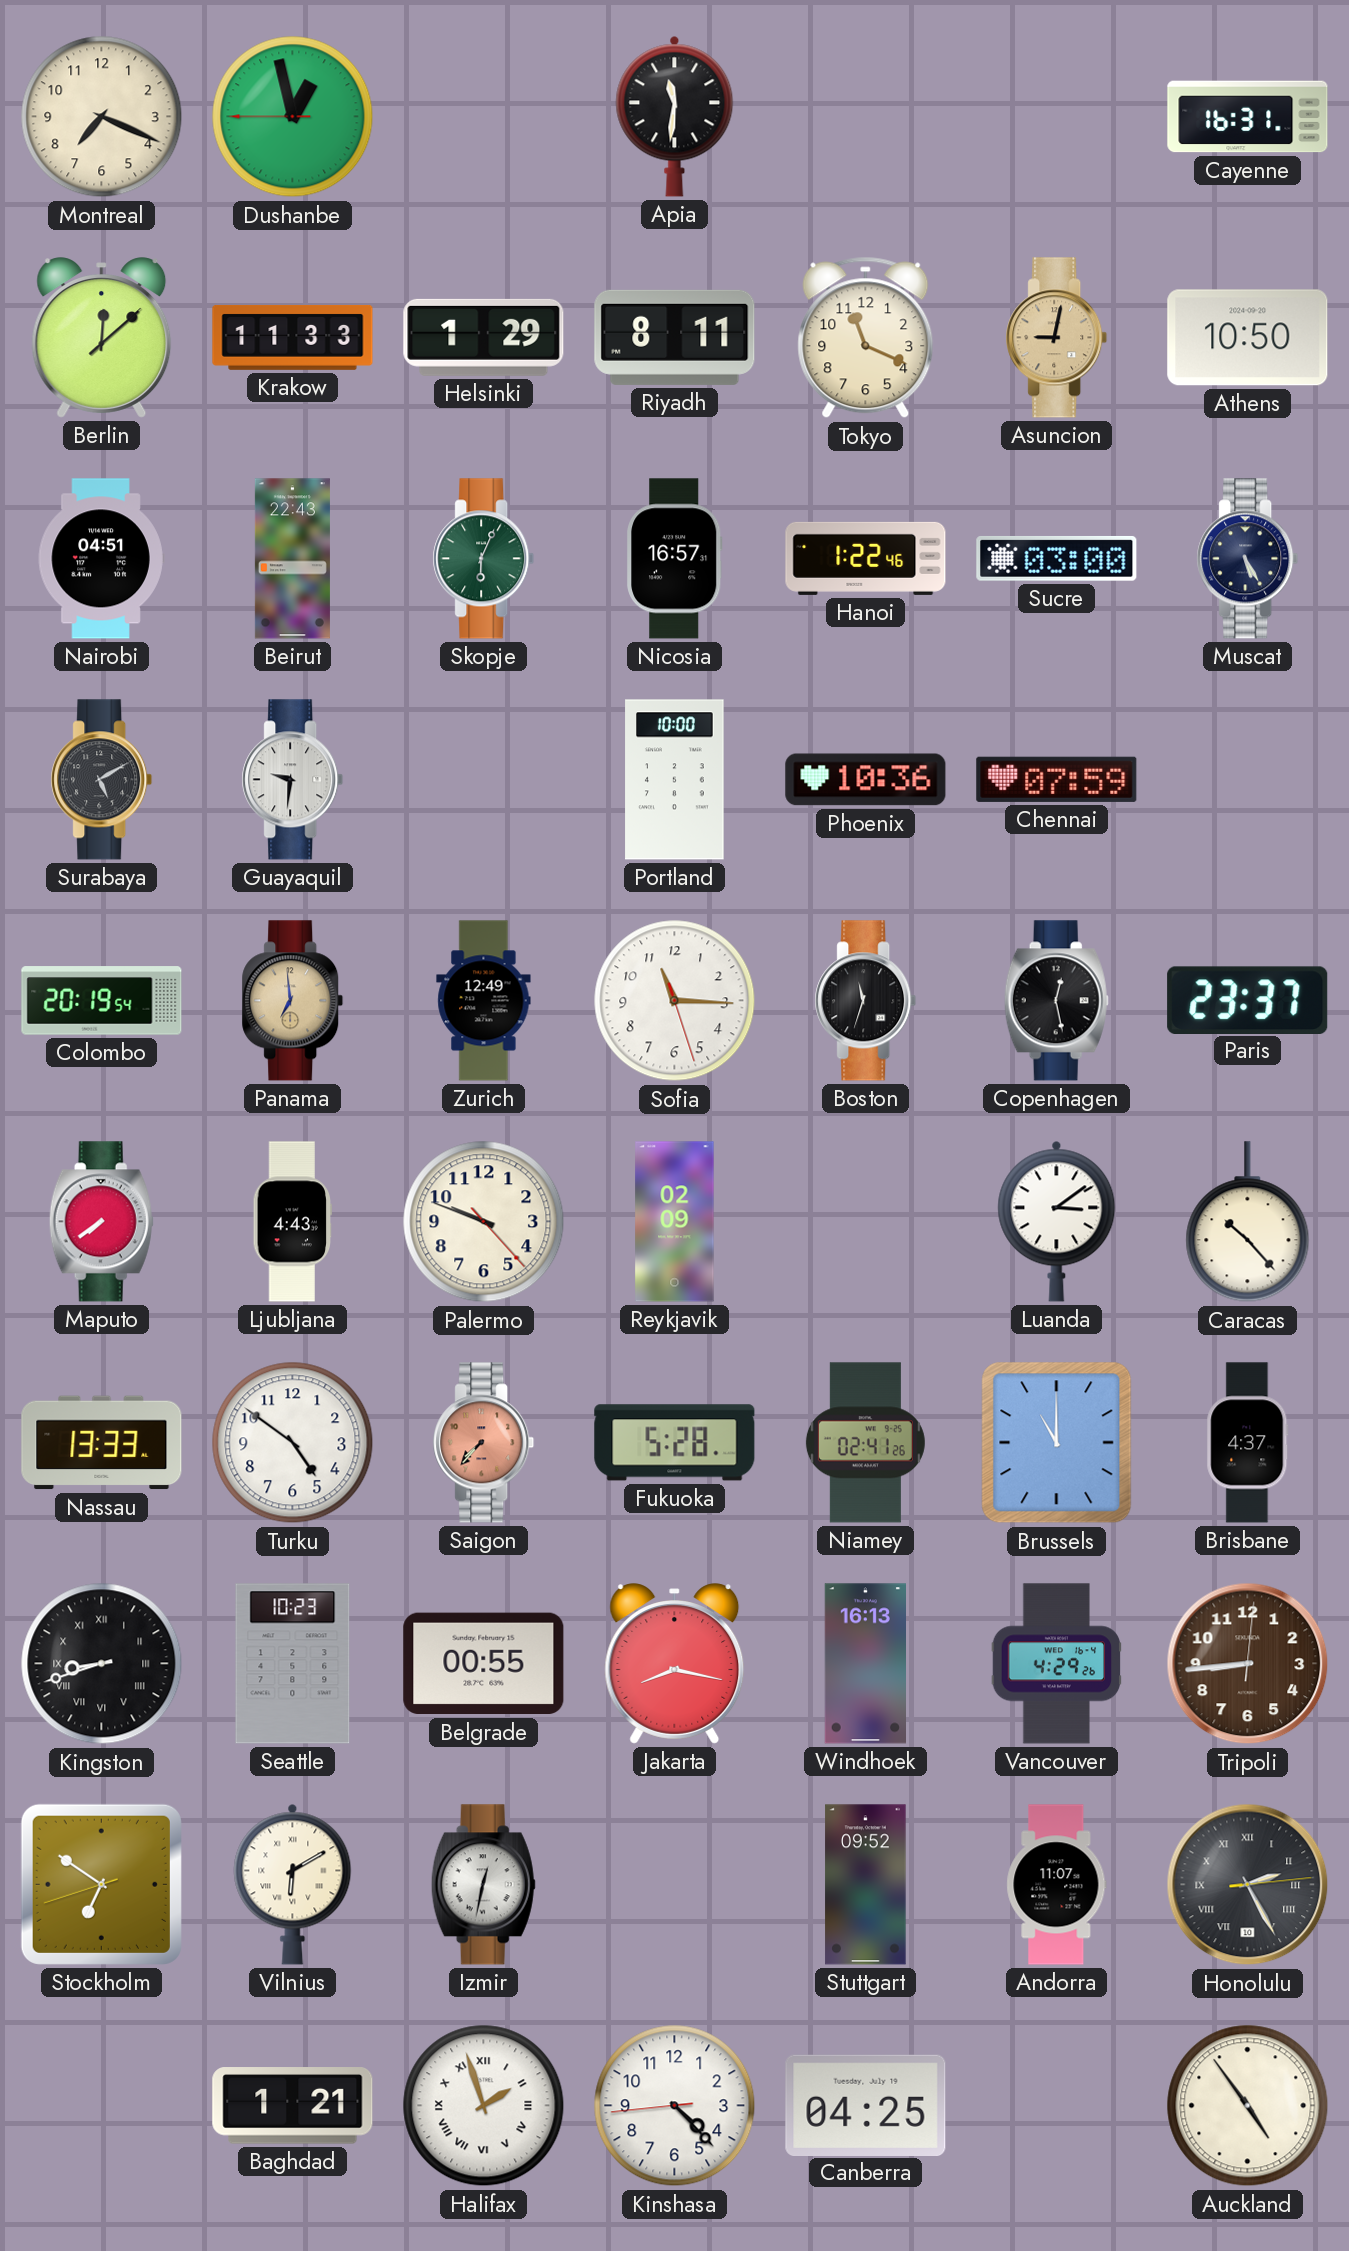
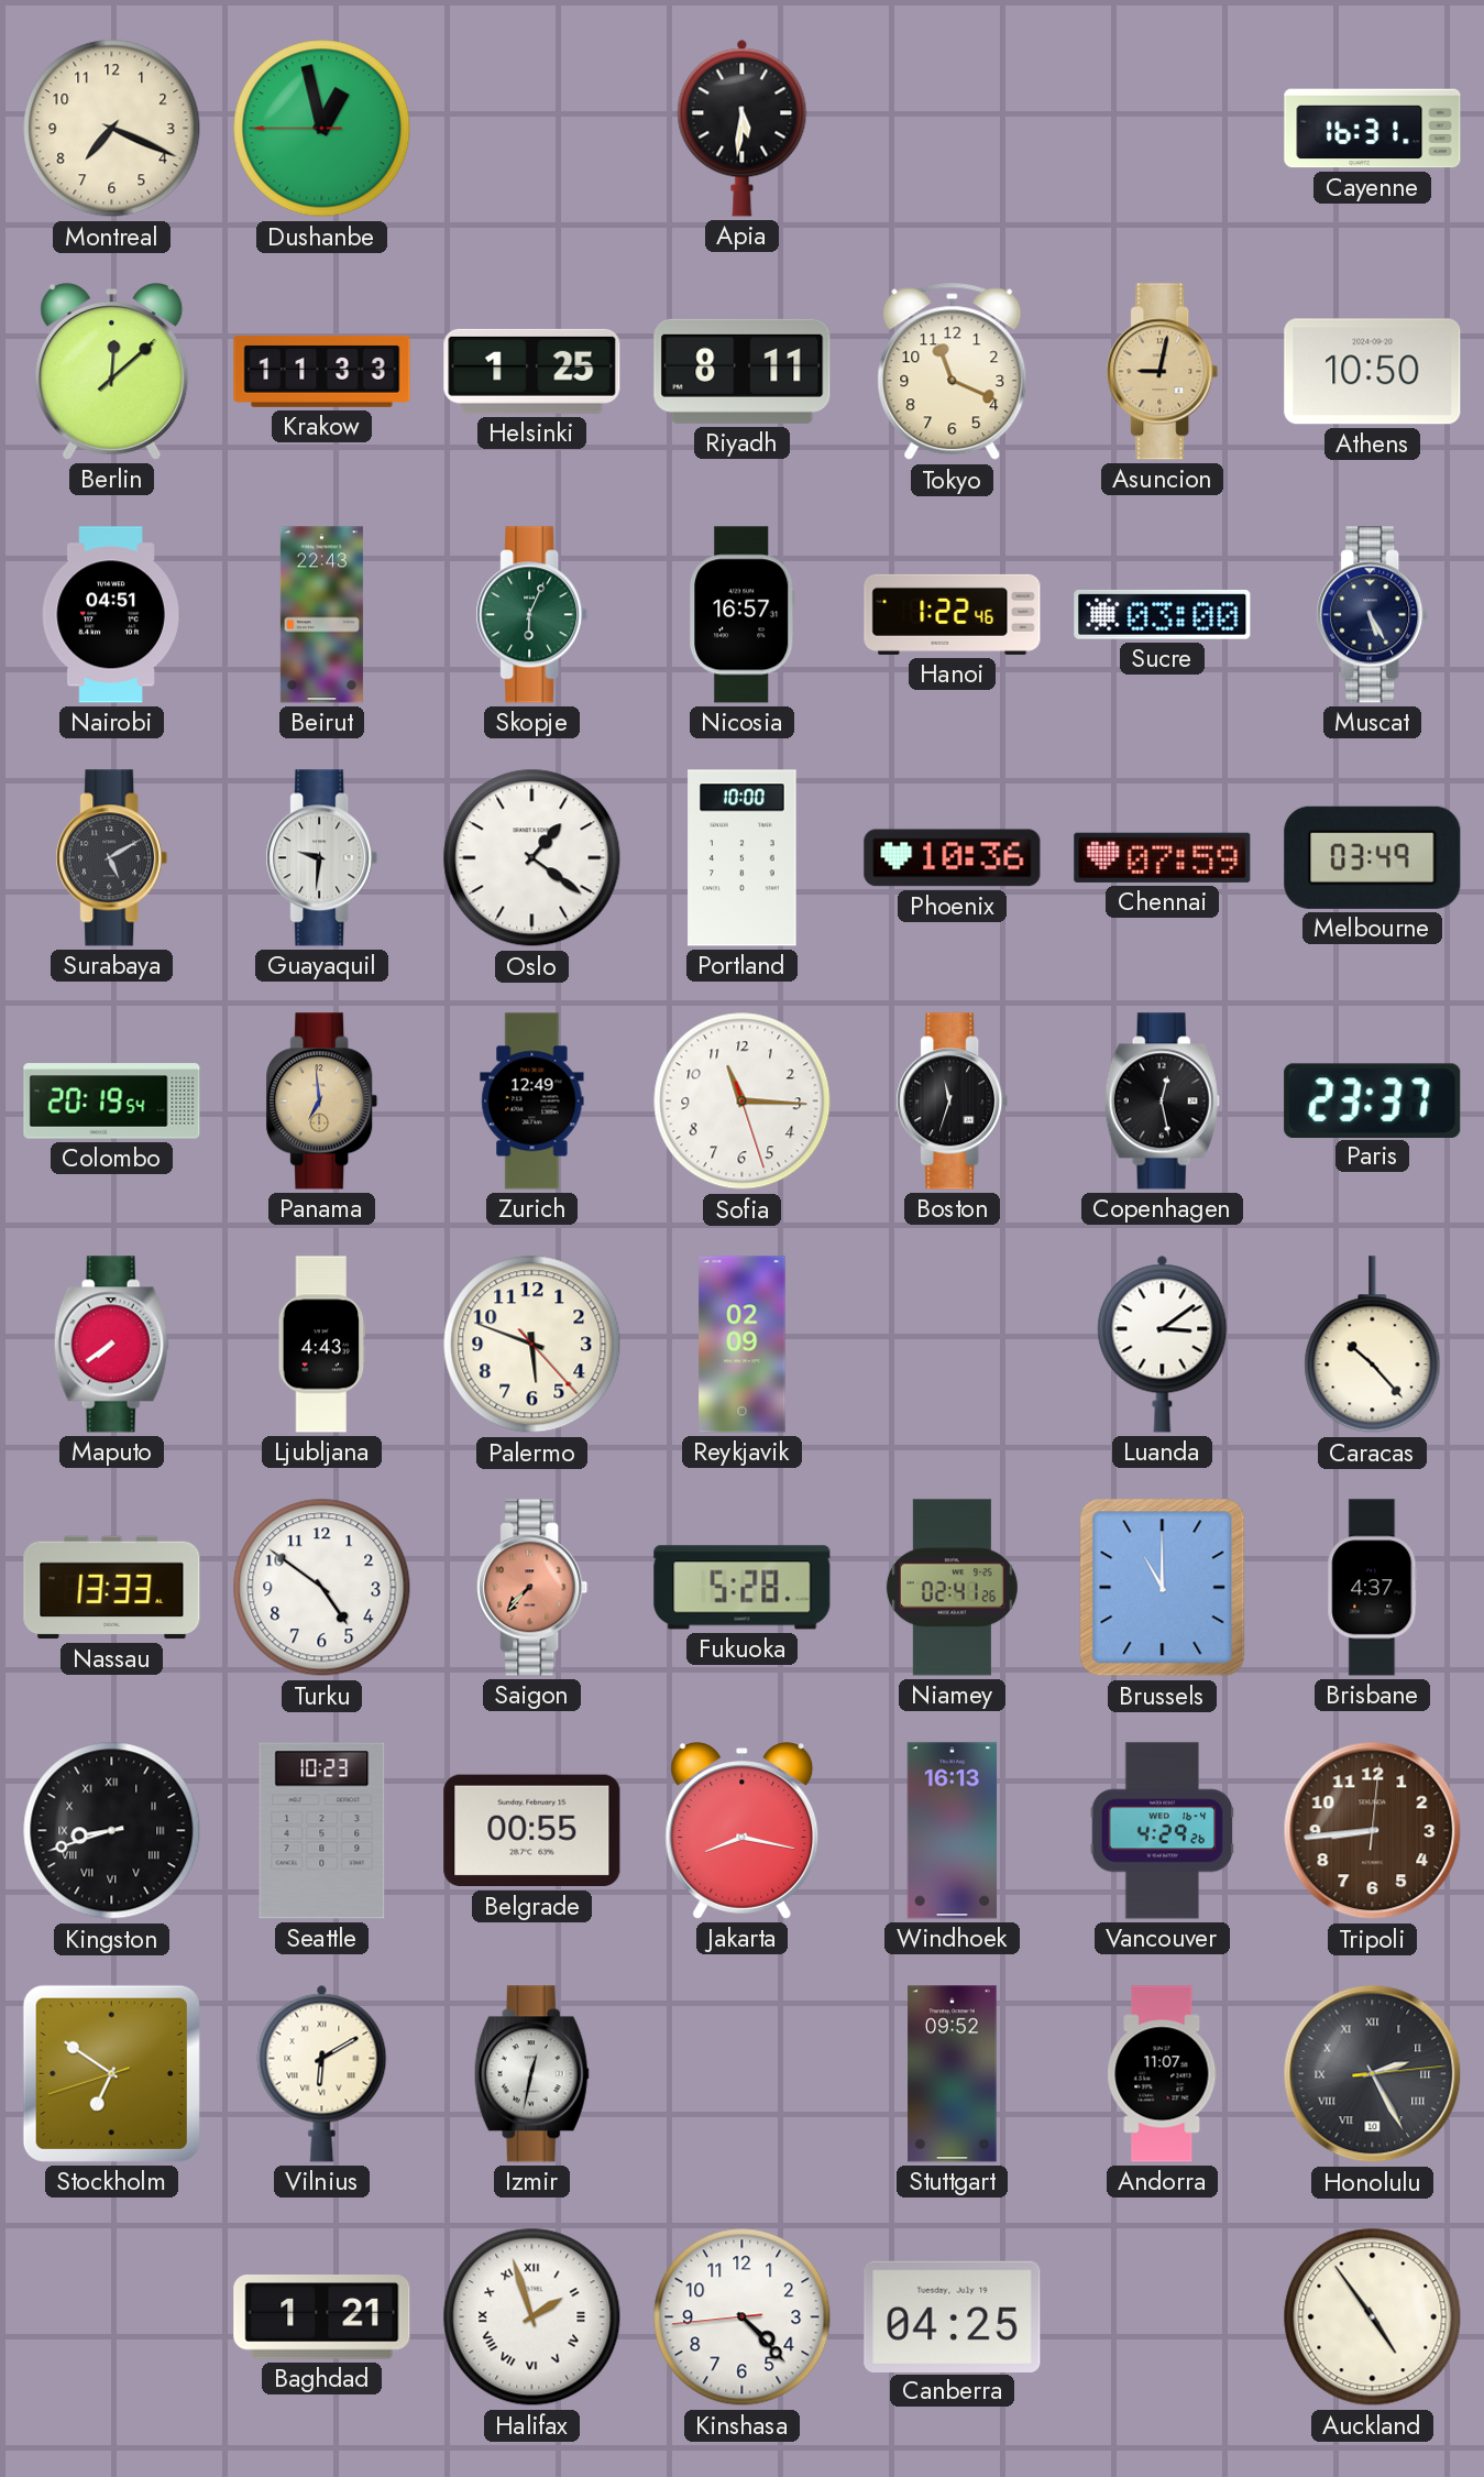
Apia: 11:31 -> 5:31 (743, 128)
Helsinki: 1:29 -> 1:25 (532, 371)
Oslo: none -> 1:21 (532, 858)
Melbourne: none -> 03:49 (1373, 857)
Palermo: 9:48 -> 5:48 (532, 1345)
